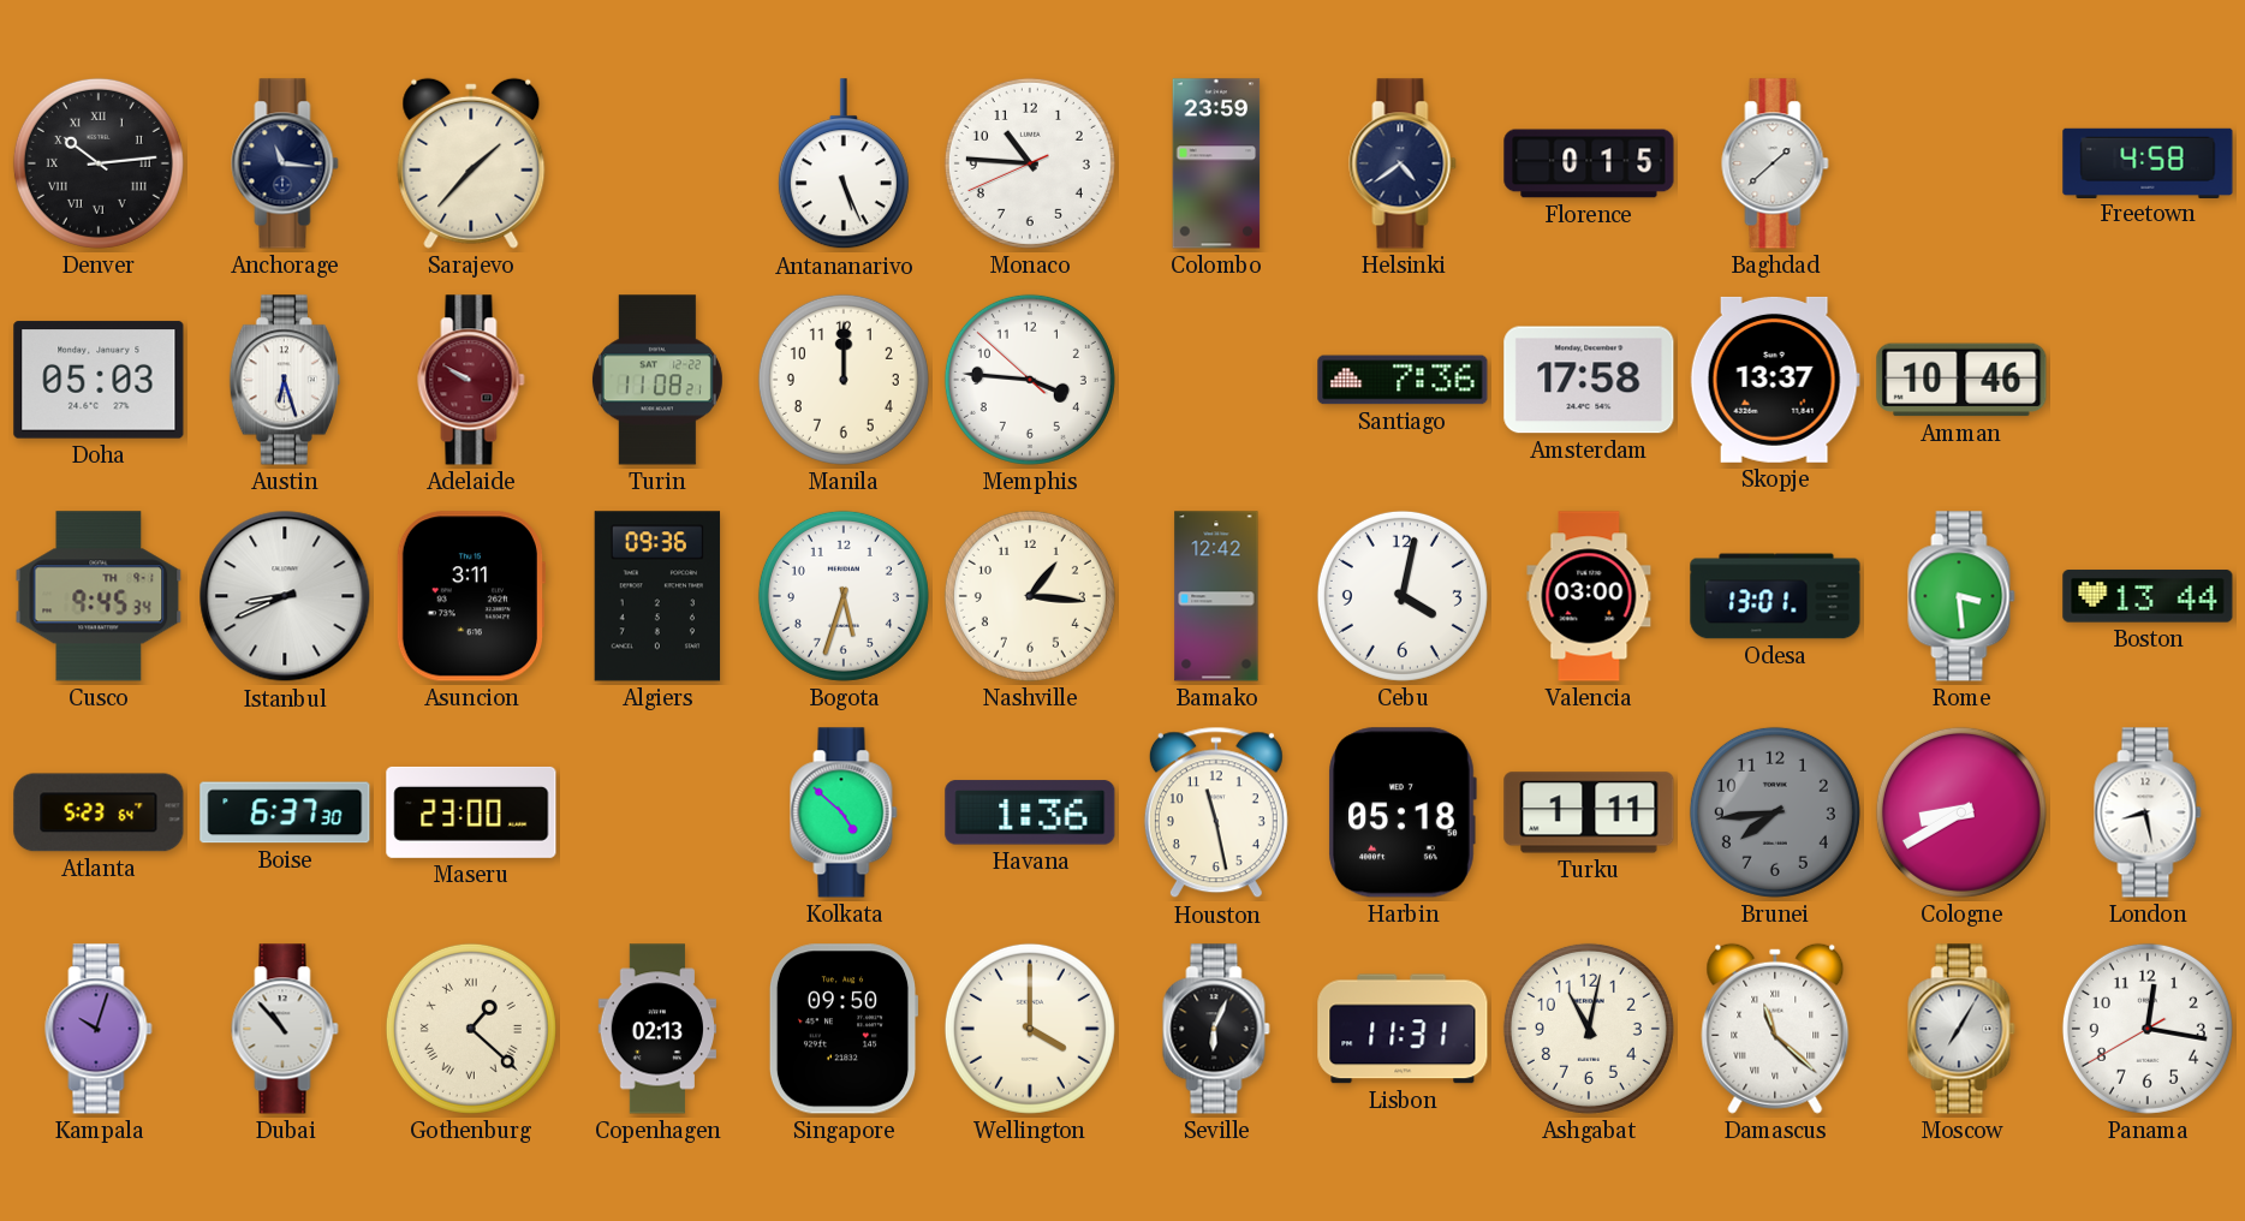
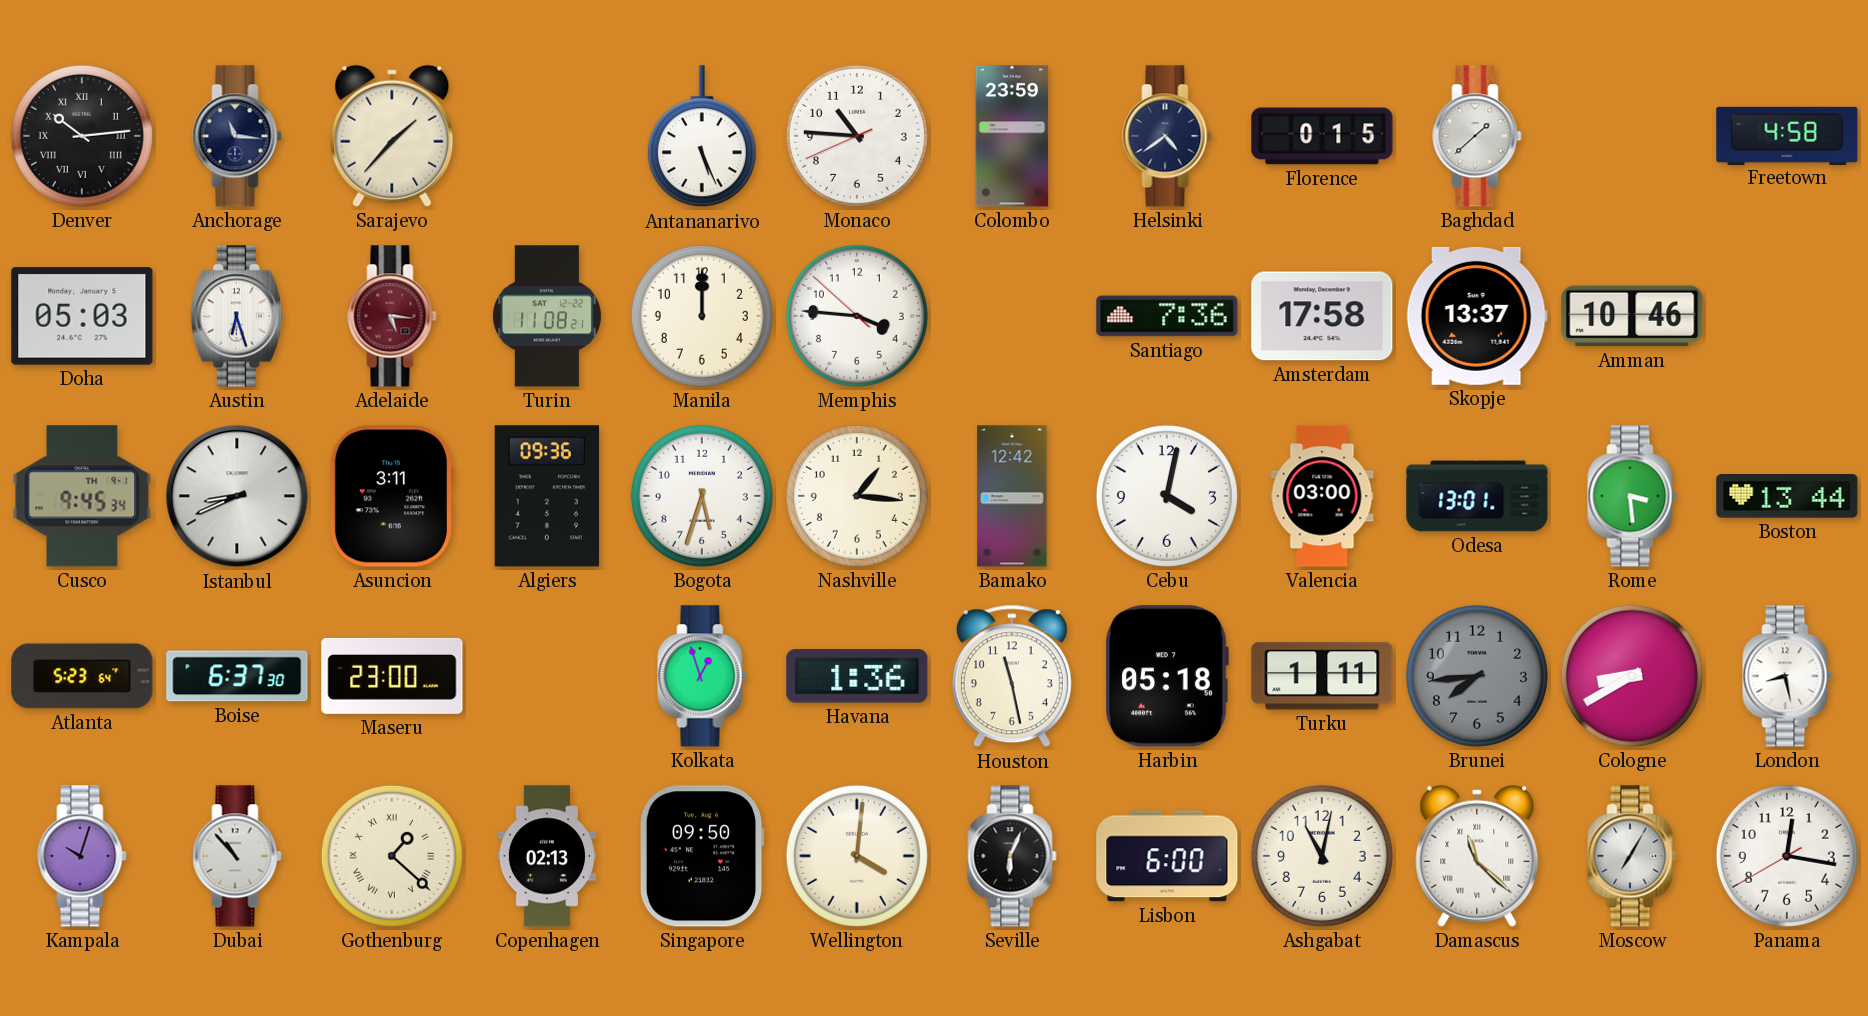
Adelaide: 9:50 -> 5:16 (392, 316)
Kolkata: 4:52 -> 12:57 (702, 676)
Wellington: 4:00 -> 4:01 (857, 856)
Lisbon: 11:31 -> 6:00 (1167, 856)
